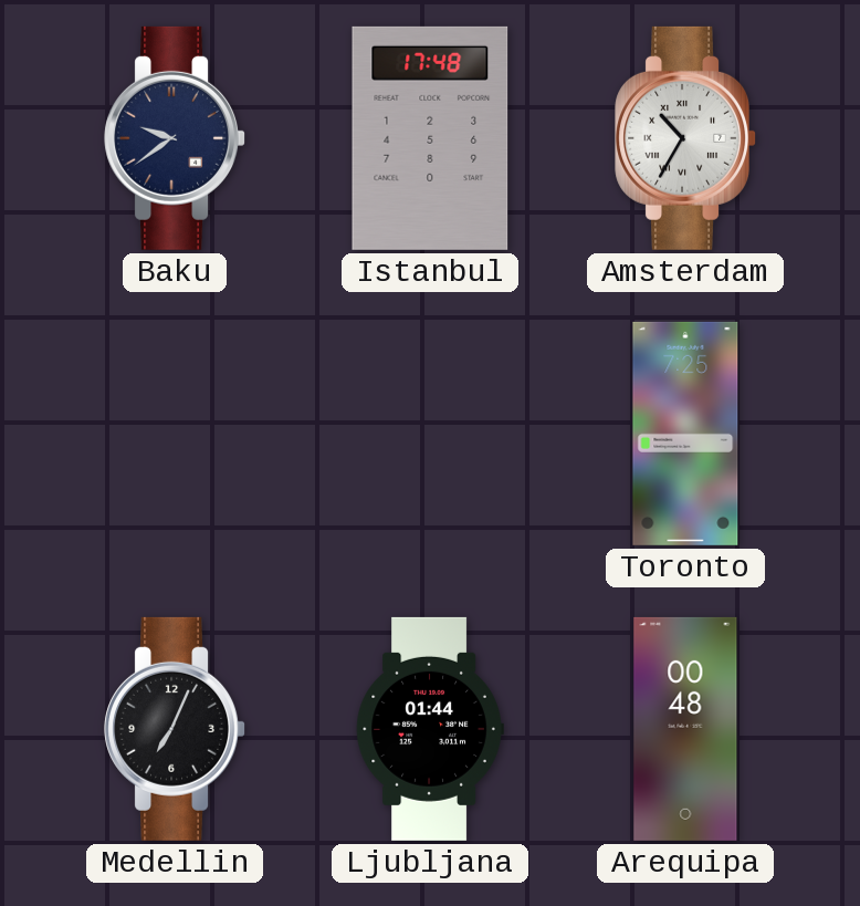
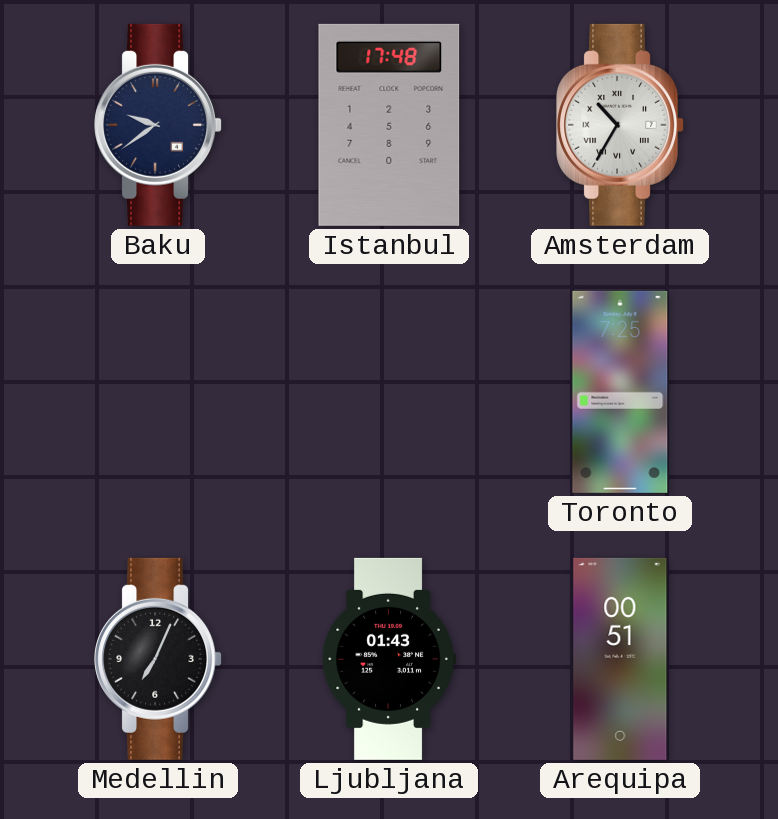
Ljubljana: 01:44 -> 01:43 (389, 659)
Arequipa: 00:48 -> 00:51 (620, 659)
